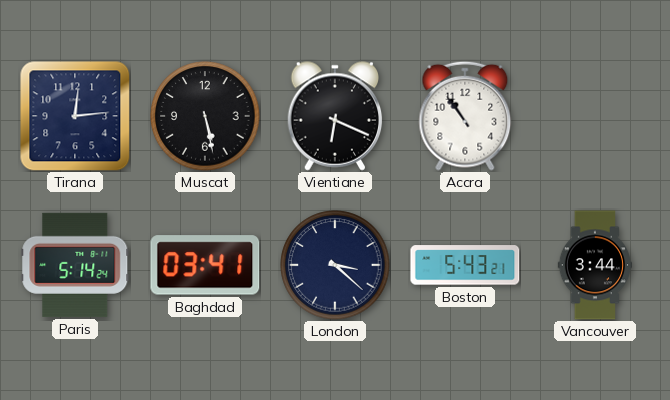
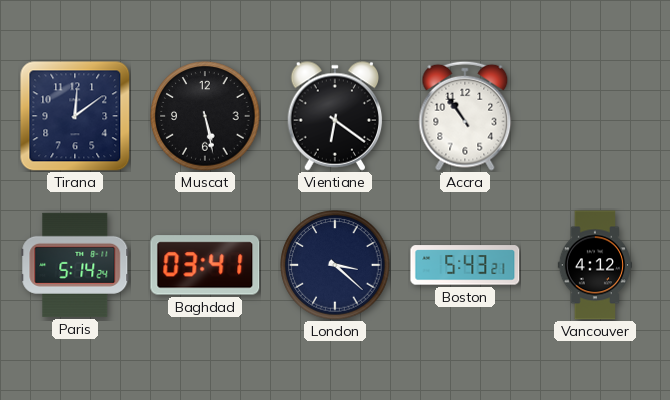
Tirana: 12:14 -> 12:09 (75, 116)
Vientiane: 6:19 -> 6:21 (335, 116)
Vancouver: 3:44 -> 4:12 (594, 265)
